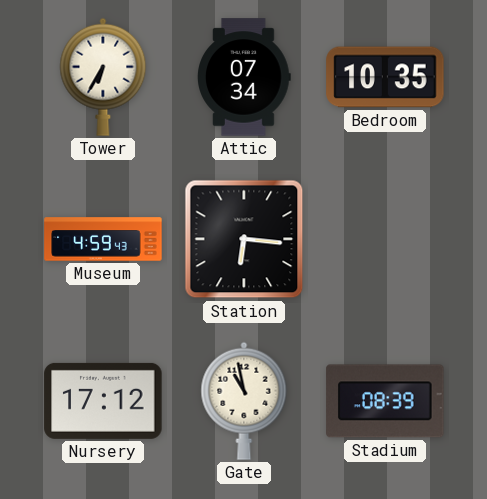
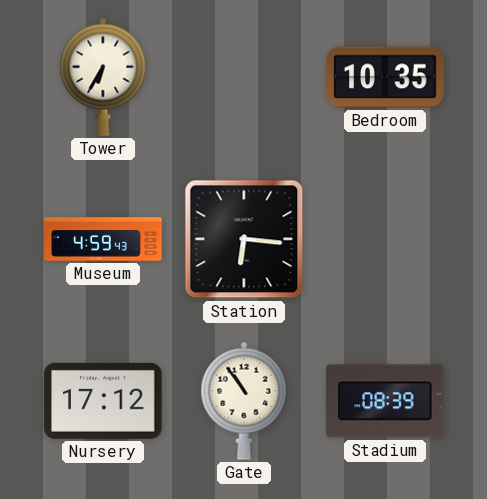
Attic: 07:34 -> none (245, 77)
Gate: 10:58 -> 10:54 (244, 401)
